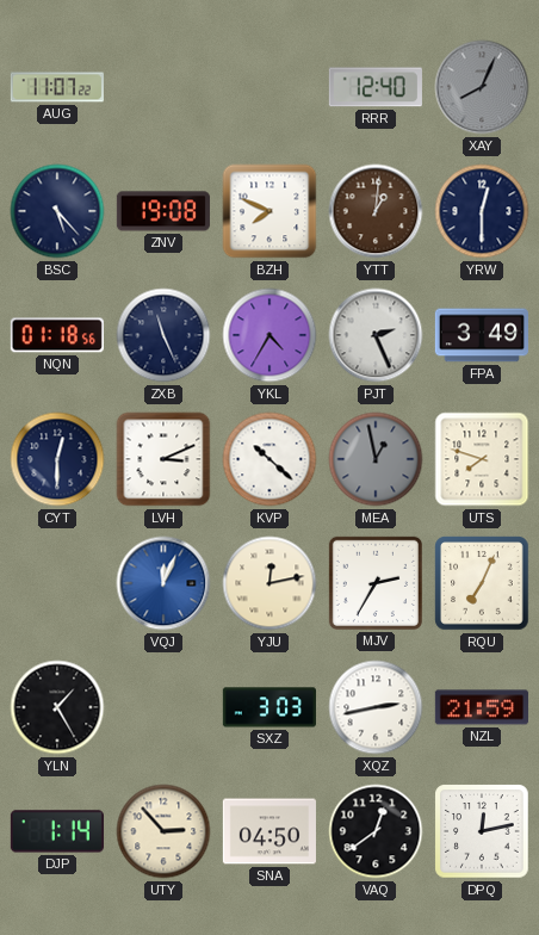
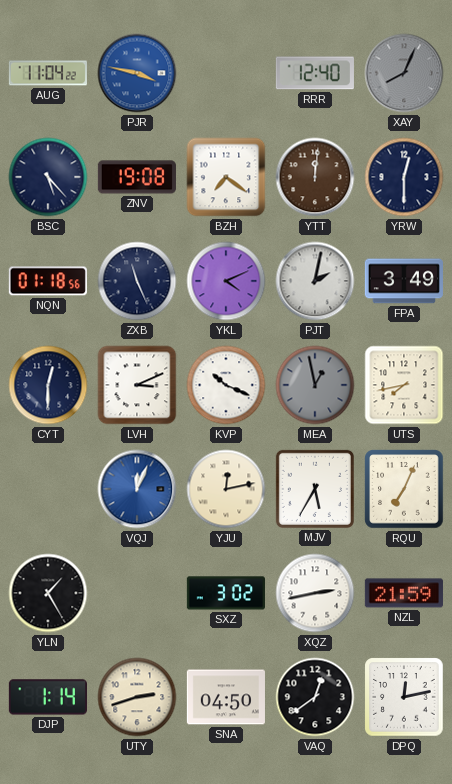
AUG: 11:07 -> 11:04 (48, 73)
PJR: none -> 3:47 (137, 73)
BZH: 7:49 -> 7:21 (226, 177)
YTT: 1:01 -> 12:01 (315, 177)
YKL: 4:35 -> 4:11 (226, 281)
PJT: 2:26 -> 2:02 (315, 281)
KVP: 10:22 -> 10:19 (226, 385)
UTS: 7:48 -> 7:43 (404, 385)
MJV: 2:35 -> 5:35 (315, 489)
SXZ: 3:03 -> 3:02 (226, 593)
UTY: 2:53 -> 2:42 (137, 697)
